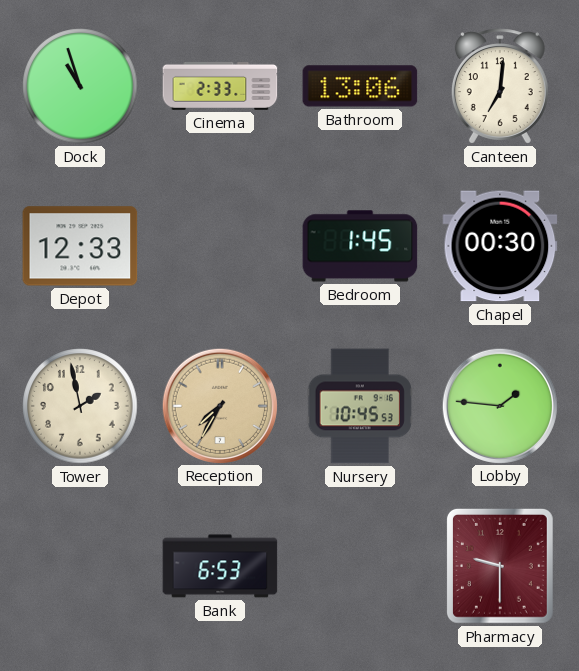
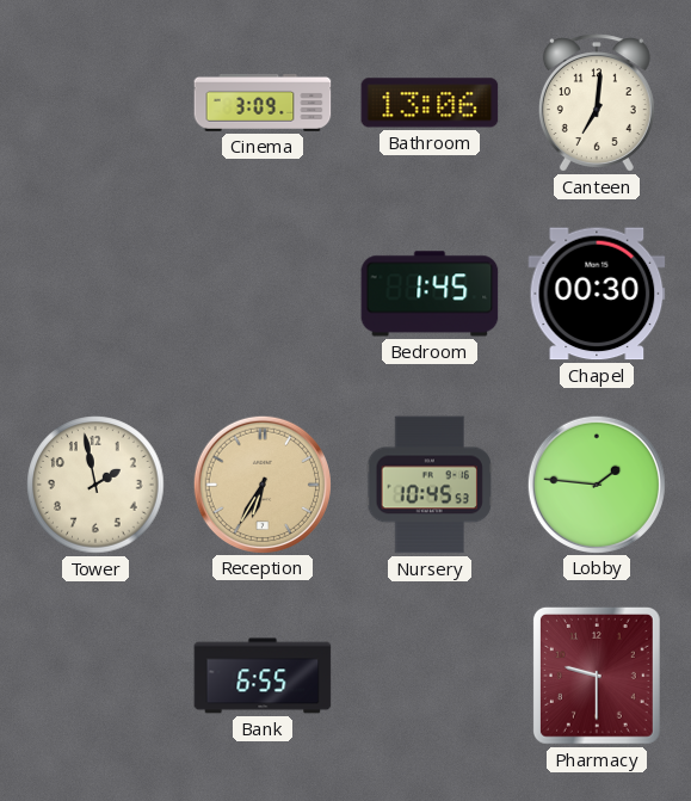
Dock: 10:57 -> none (80, 86)
Cinema: 2:33 -> 3:09 (263, 103)
Depot: 12:33 -> none (80, 246)
Reception: 7:35 -> 6:35 (261, 483)
Bank: 6:53 -> 6:55 (263, 676)
